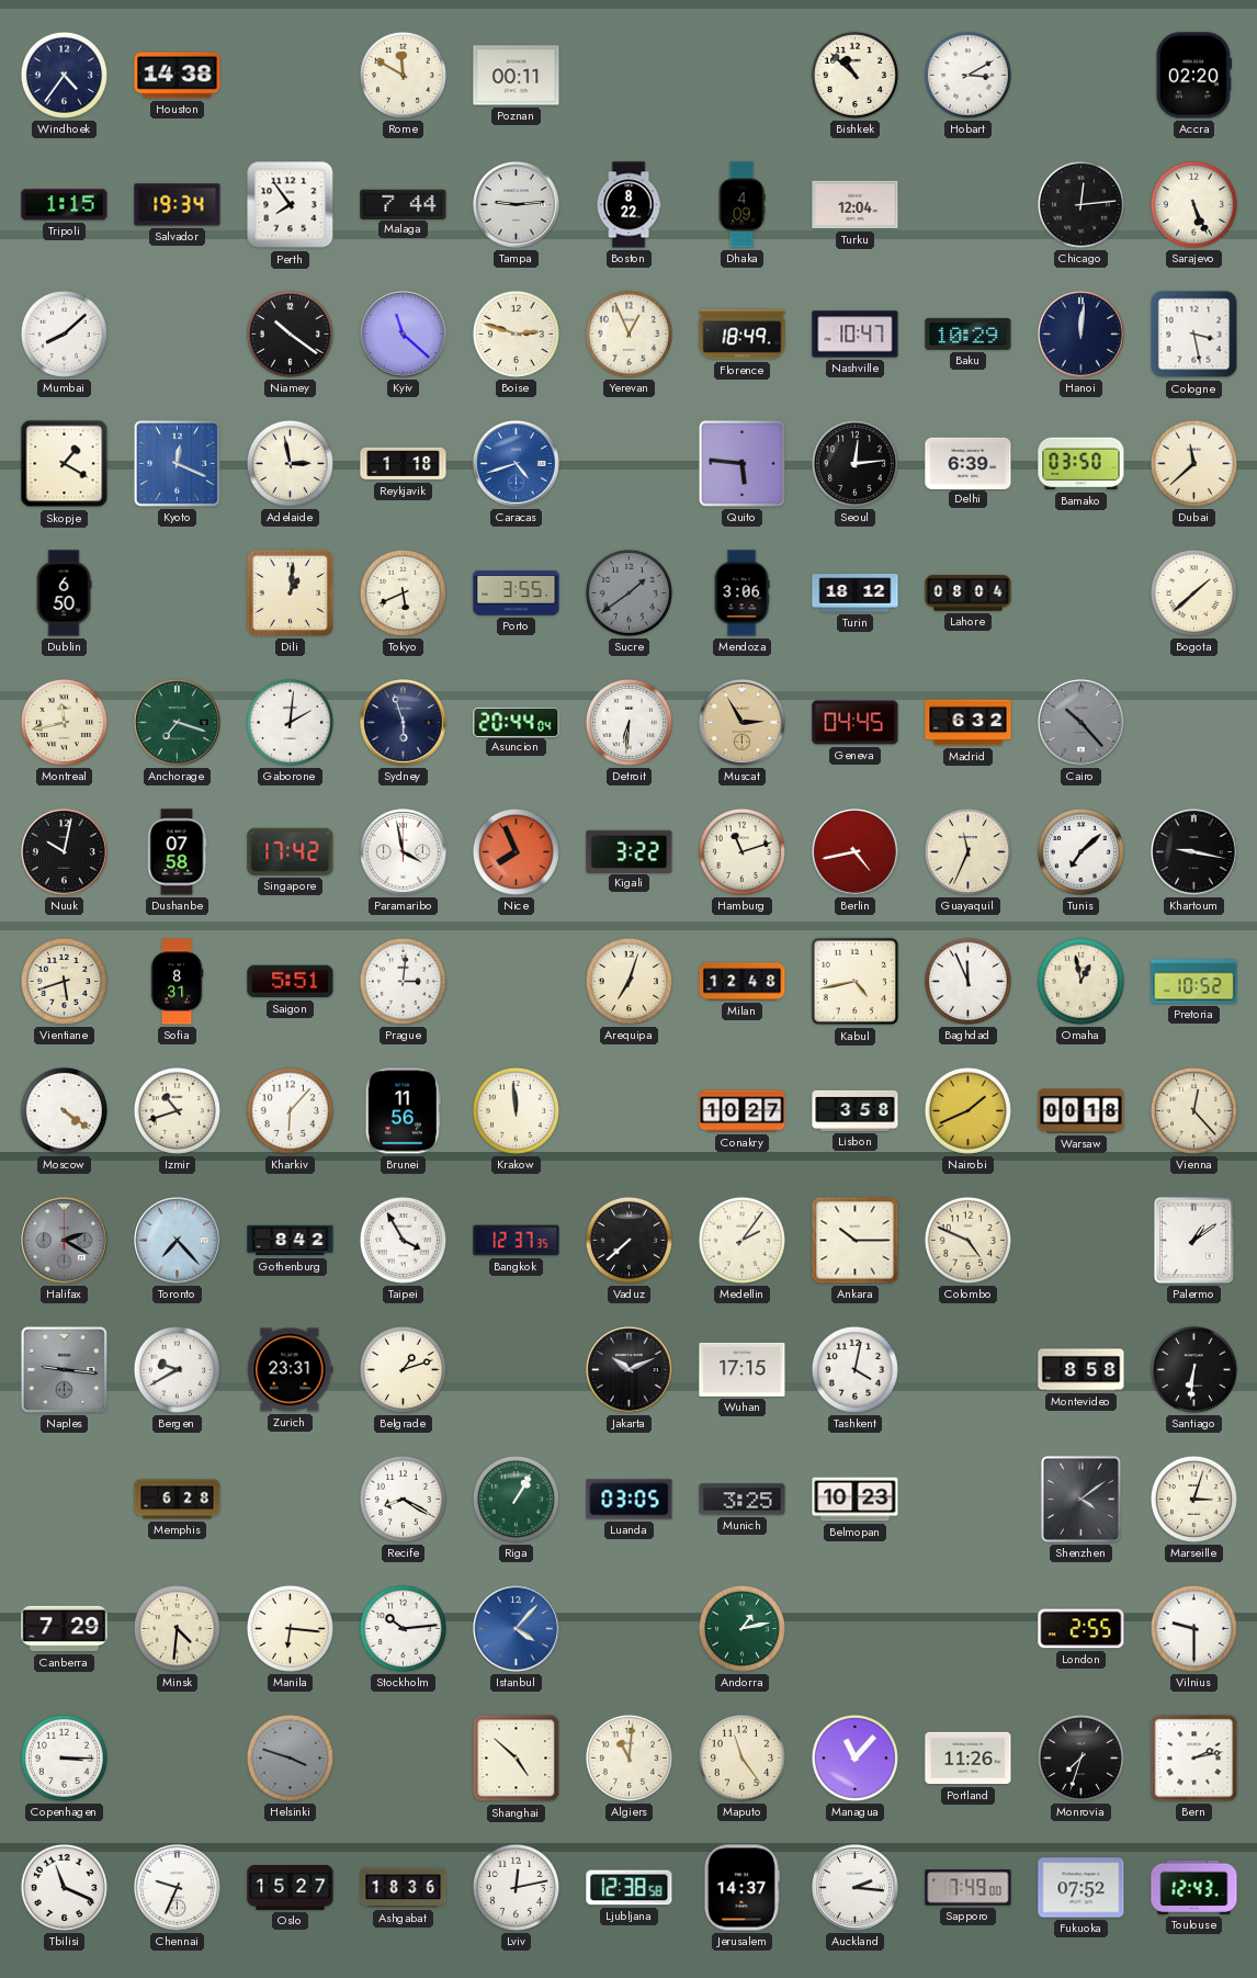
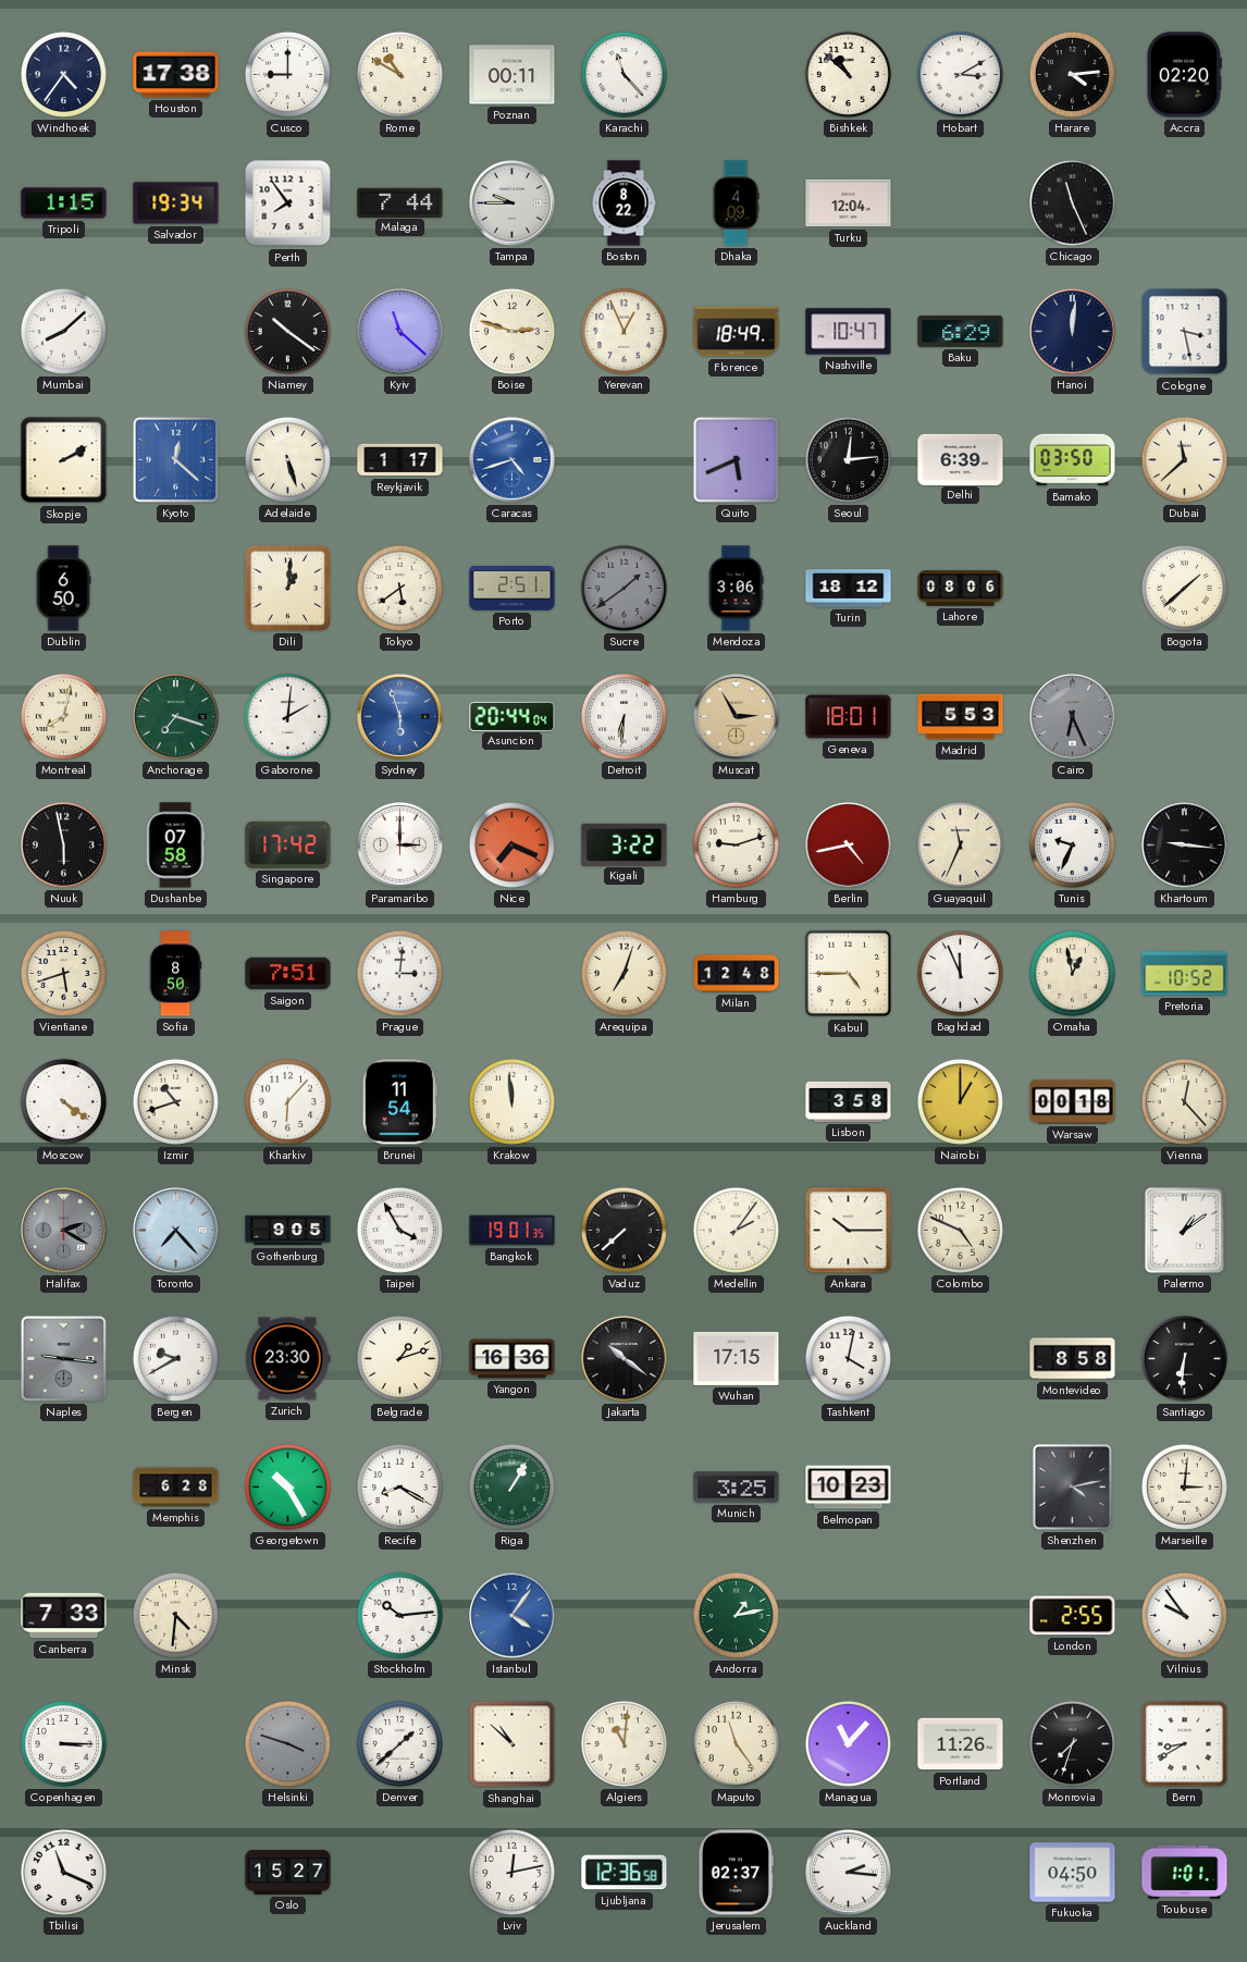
Houston: 14:38 -> 17:38 (176, 75)
Cusco: none -> 9:00 (287, 74)
Rome: 11:50 -> 10:50 (399, 74)
Karachi: none -> 11:23 (623, 74)
Harare: none -> 4:14 (1072, 74)
Tampa: 9:14 -> 9:45 (513, 203)
Chicago: 12:14 -> 11:26 (1072, 202)
Sarajevo: 5:26 -> none (1193, 204)
Baku: 10:29 -> 6:29 (961, 331)
Skopje: 1:20 -> 2:10 (64, 460)
Kyoto: 12:19 -> 12:22 (175, 459)
Adelaide: 2:58 -> 5:27 (287, 459)
Reykjavik: 1:18 -> 1:17 (400, 460)
Quito: 5:46 -> 5:41 (736, 459)
Tokyo: 5:41 -> 5:39 (399, 588)
Porto: 3:55 -> 2:51 (513, 589)
Lahore: 08:04 -> 08:06 (961, 589)
Montreal: 11:43 -> 8:02 (63, 716)
Sydney dial: navy -> blue (400, 717)
Geneva: 04:45 -> 18:01 (849, 717)
Madrid: 6:32 -> 5:53 (961, 717)
Cairo: 10:23 -> 6:26 (1073, 717)
Nuuk: 10:02 -> 5:58 (64, 846)
Paramaribo: 3:58 -> 3:00 (400, 846)
Nice: 7:56 -> 7:19 (511, 844)
Hamburg: 11:12 -> 9:12 (736, 844)
Tunis: 7:08 -> 9:34 (1072, 844)
Khartoum: 9:17 -> 9:16 (1185, 846)
Sofia: 8:31 -> 8:50 (175, 974)
Saigon: 5:51 -> 7:51 (288, 974)
Kabul: 4:43 -> 4:45 (849, 974)
Brunei: 11:56 -> 11:54 (399, 1102)
Conakry: 10:27 -> none (743, 1111)
Nairobi: 1:41 -> 1:00 (960, 1101)
Gothenburg: 8:42 -> 9:05 (288, 1231)
Bangkok: 12:37 -> 19:01 (513, 1231)
Zurich: 23:31 -> 23:30 (288, 1359)
Yangon: none -> 16:36 (513, 1359)
Jakarta: 10:11 -> 10:21 (625, 1359)
Georgetown: none -> 10:25 (287, 1486)
Luanda: 03:05 -> none (630, 1500)
Shenzhen: 4:09 -> 4:13 (1072, 1486)
Marseille: 3:03 -> 3:01 (1184, 1486)
Canberra: 7:29 -> 7:33 (64, 1616)
Manila: 6:16 -> none (290, 1628)
Istanbul: 4:07 -> 4:06 (513, 1616)
Vilnius: 9:30 -> 9:54 (1184, 1615)
Denver: none -> 1:38 (399, 1743)
Shanghai: 4:52 -> 10:52 (513, 1744)
Bern: 2:13 -> 8:40 (1185, 1744)
Chennai: 9:34 -> none (178, 1888)
Ashgabat: 18:36 -> none (404, 1888)
Ljubljana: 12:38 -> 12:36 (625, 1873)
Jerusalem: 14:37 -> 02:37 (736, 1873)
Sapporo: 7:49 -> none (969, 1888)
Fukuoka: 07:52 -> 04:50 (1073, 1873)
Toulouse: 12:43 -> 1:01 (1185, 1872)
